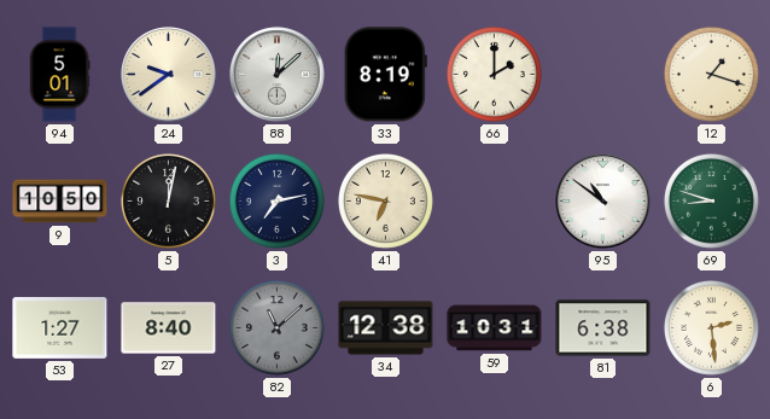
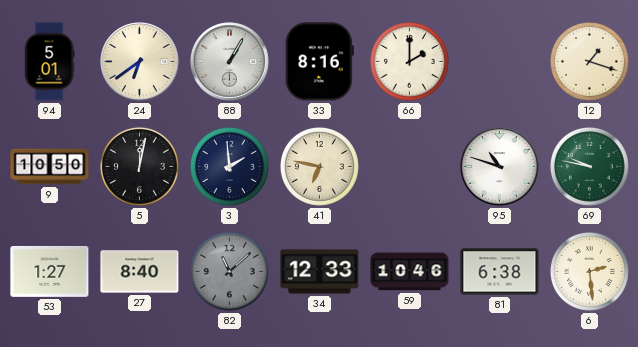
24: 9:39 -> 6:39 (140, 62)
88: 12:08 -> 1:05 (230, 62)
33: 8:19 -> 8:16 (319, 62)
3: 7:13 -> 1:59 (229, 166)
95: 10:51 -> 10:48 (500, 167)
69: 8:48 -> 9:47 (589, 166)
34: 12:38 -> 12:33 (320, 272)
59: 10:31 -> 10:46 (410, 272)
